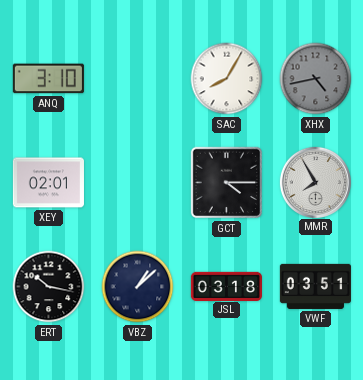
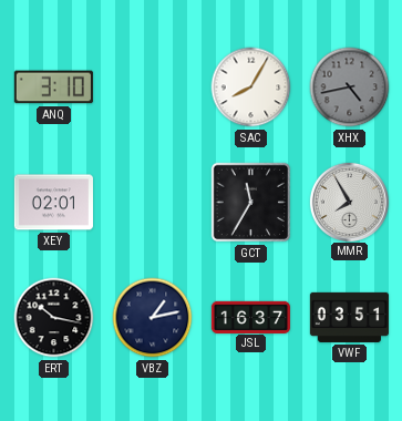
GCT: 4:15 -> 11:35 (251, 203)
VBZ: 1:08 -> 1:13 (153, 318)
JSL: 03:18 -> 16:37 (250, 317)
